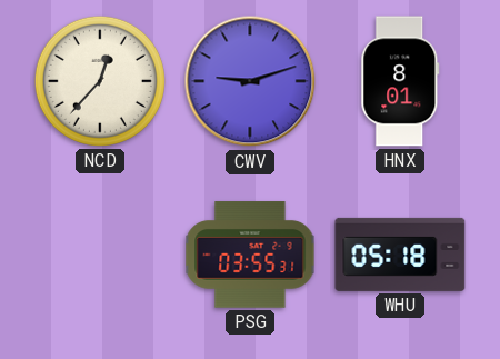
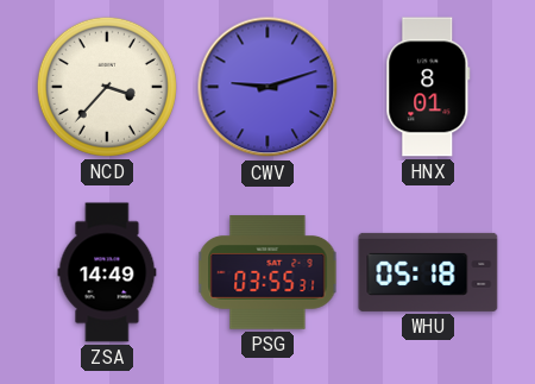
NCD: 12:37 -> 3:37 (107, 87)
ZSA: none -> 14:49 (107, 272)
